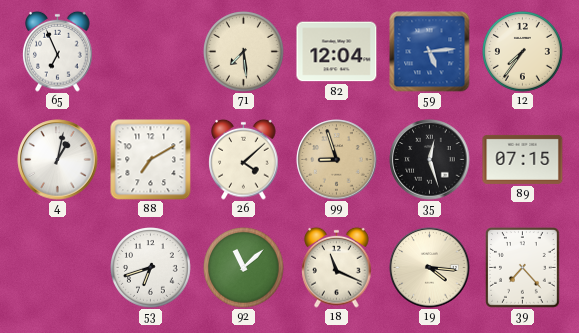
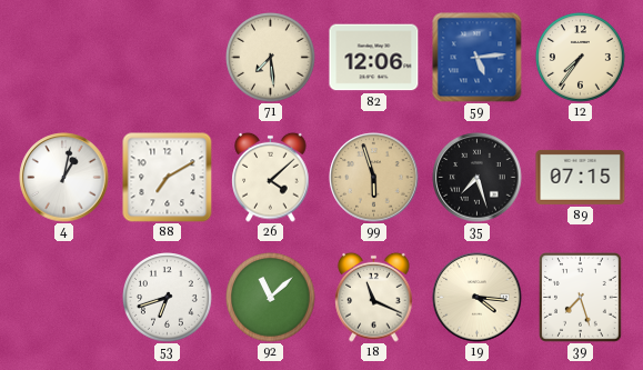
65: 6:56 -> none (58, 51)
82: 12:04 -> 12:06 (374, 58)
99: 8:57 -> 5:57 (374, 178)
35: 12:27 -> 7:27 (478, 178)
39: 7:23 -> 7:27 (581, 298)
